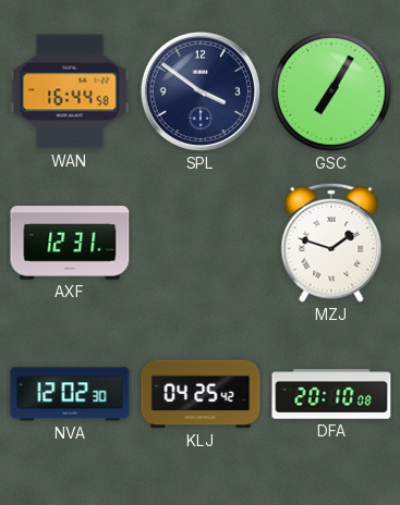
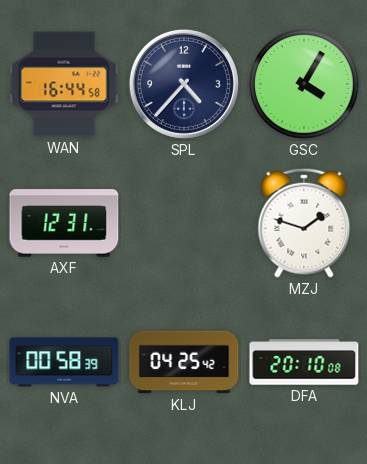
SPL: 3:51 -> 4:37 (184, 84)
GSC: 7:05 -> 4:05 (304, 84)
NVA: 12:02 -> 00:58 (64, 362)
